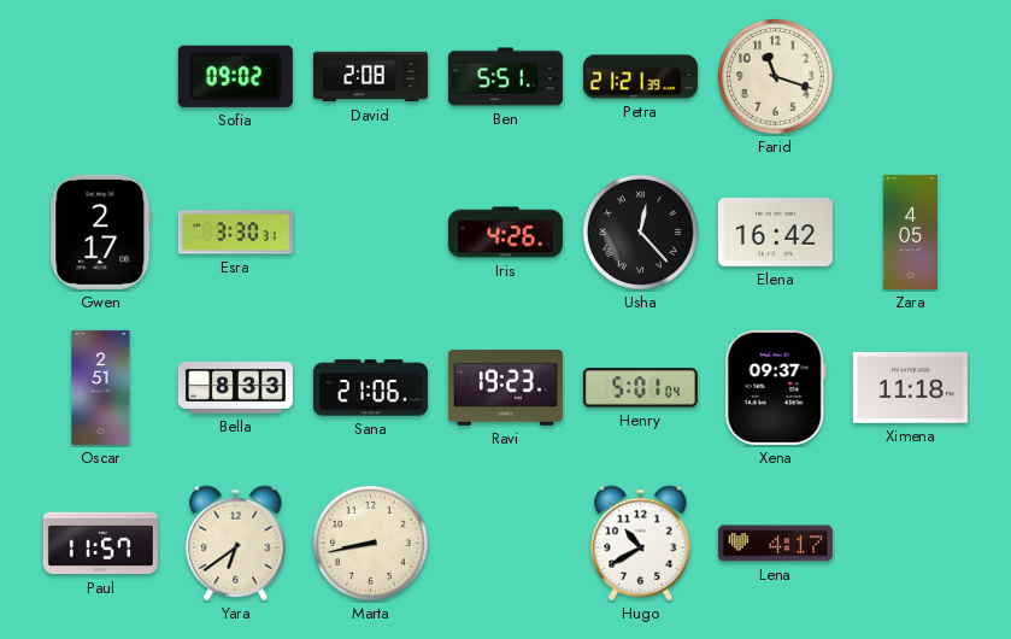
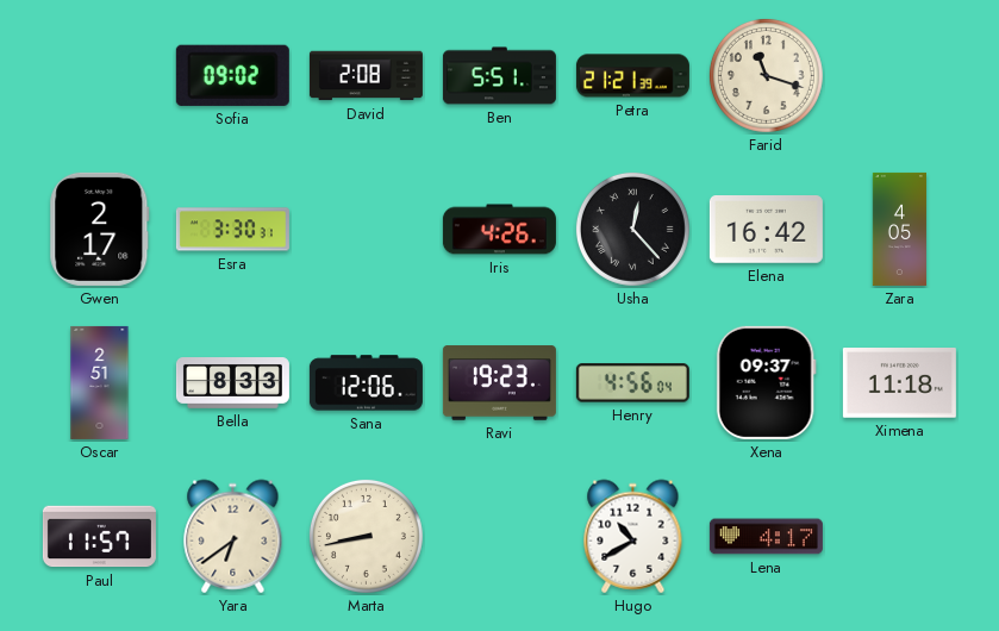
Sana: 21:06 -> 12:06 (366, 383)
Henry: 5:01 -> 4:56 (632, 383)
